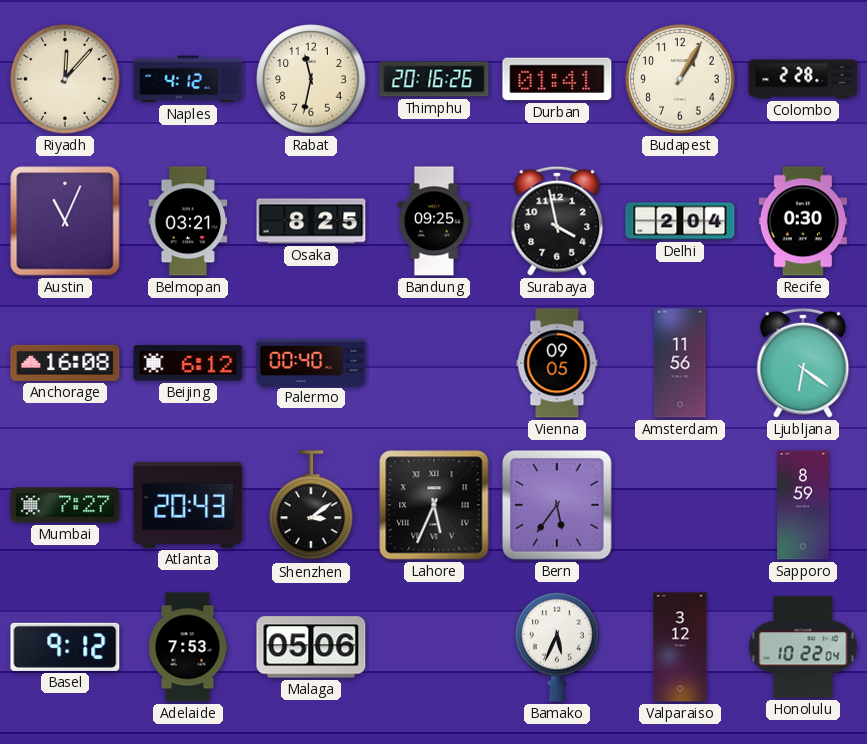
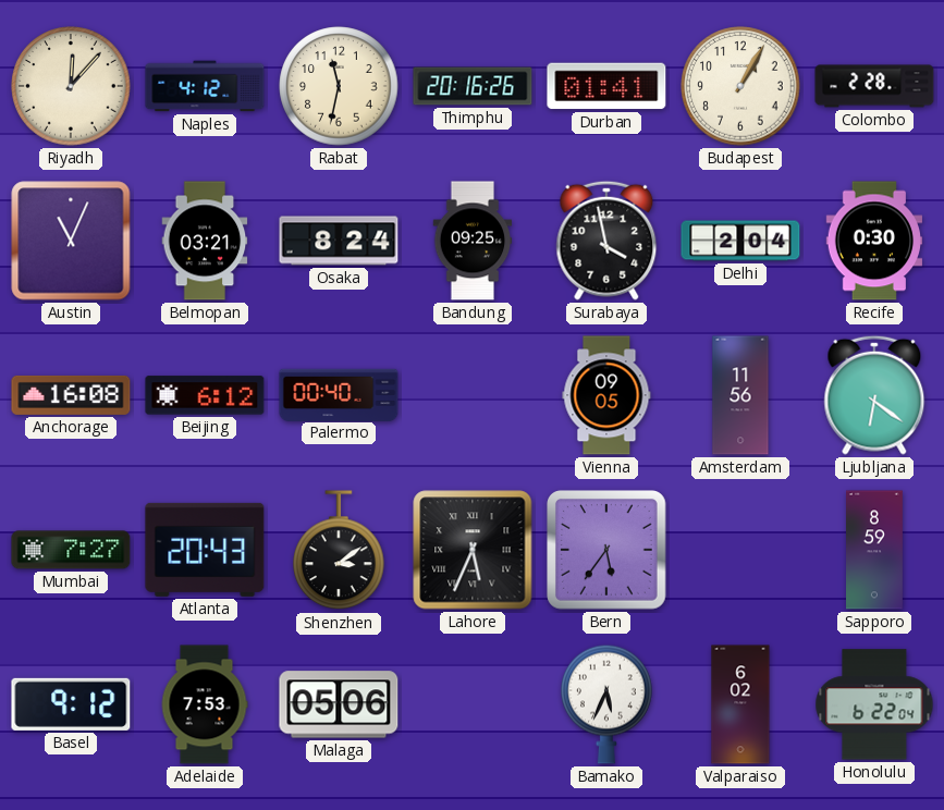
Osaka: 8:25 -> 8:24 (339, 241)
Valparaiso: 3:12 -> 6:02 (740, 704)
Honolulu: 10:22 -> 6:22 (874, 704)
